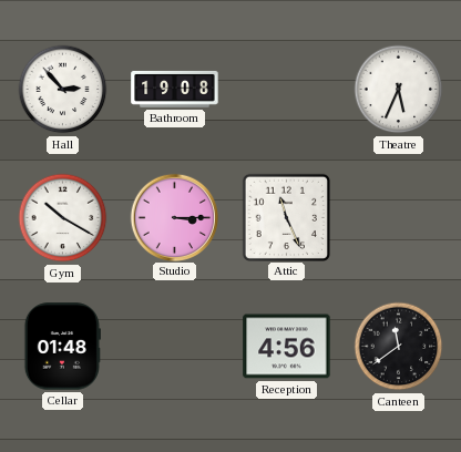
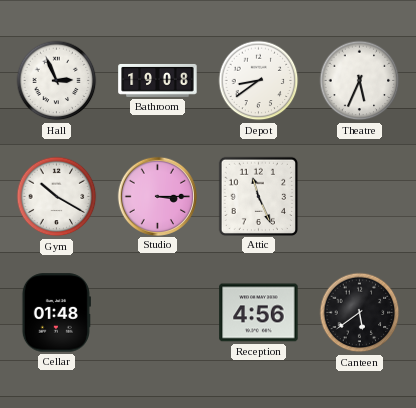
Hall: 2:53 -> 2:56 (57, 81)
Depot: none -> 8:39 (259, 81)
Canteen: 11:39 -> 5:39 (360, 313)
